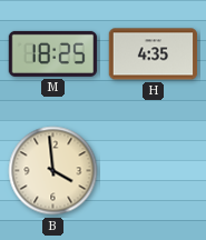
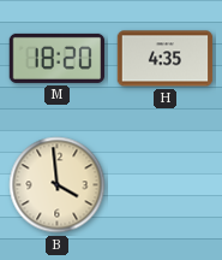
M: 18:25 -> 18:20 (58, 58)
